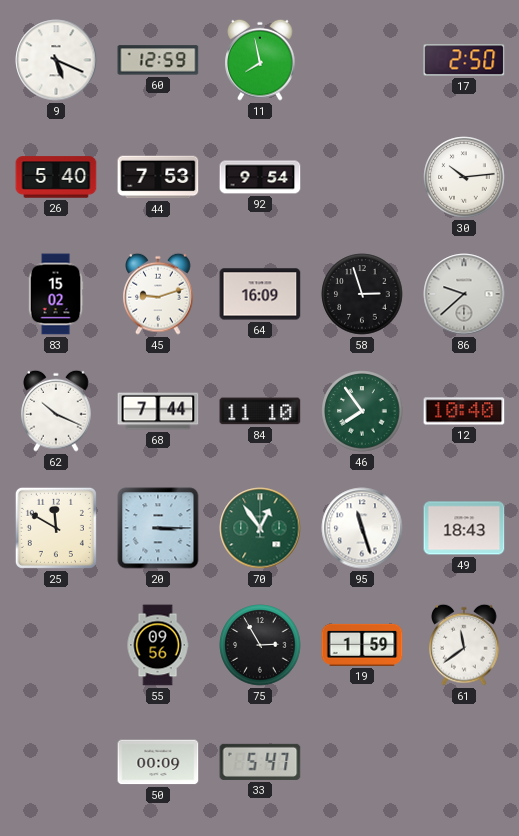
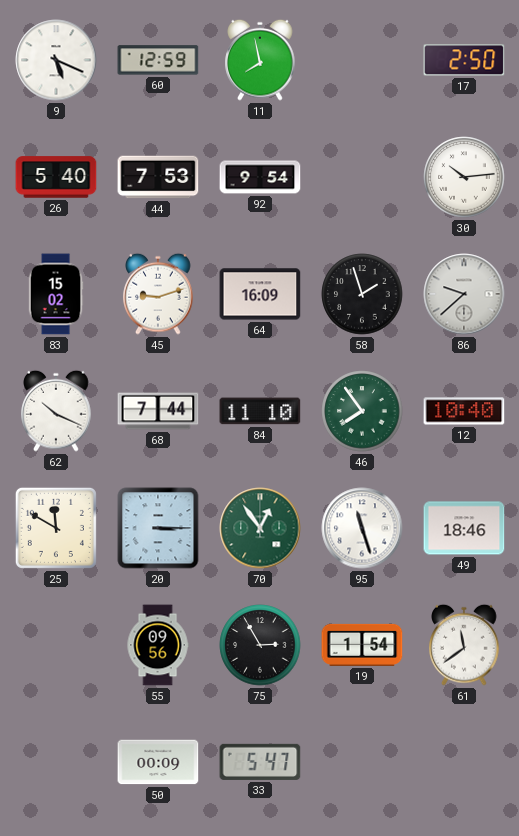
58: 2:57 -> 1:57 (362, 294)
49: 18:43 -> 18:46 (464, 528)
19: 1:59 -> 1:54 (362, 645)
